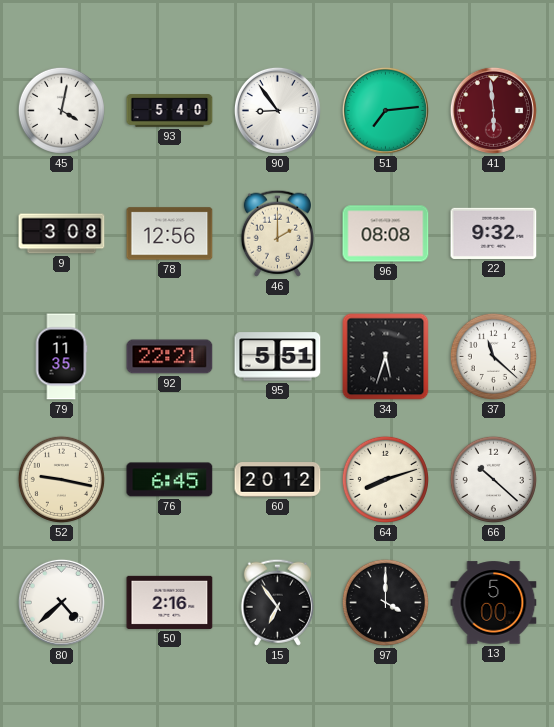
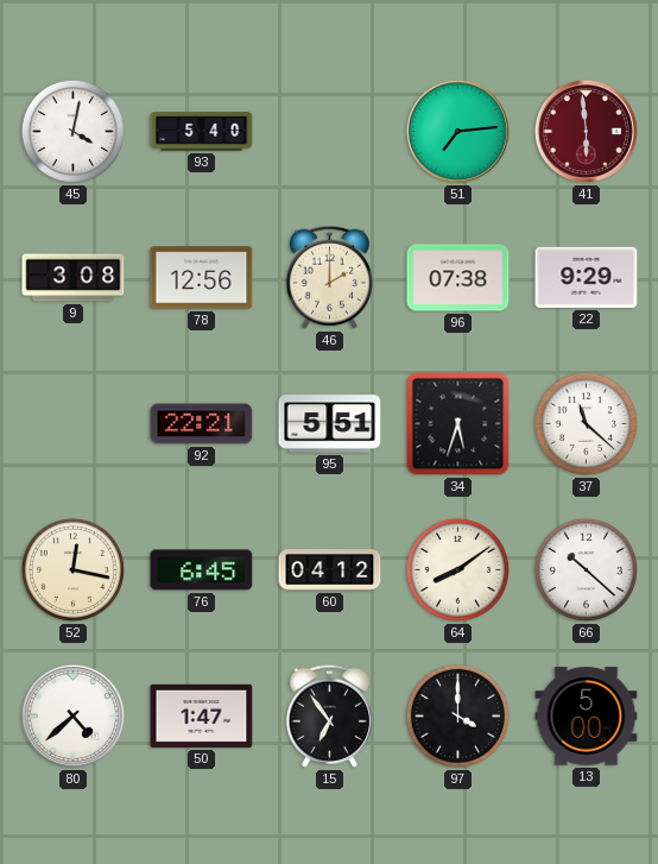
90: 8:54 -> none (277, 110)
96: 08:08 -> 07:38 (458, 278)
22: 9:32 -> 9:29 (587, 277)
79: 11:35 -> none (61, 357)
52: 9:17 -> 12:17 (72, 569)
60: 20:12 -> 04:12 (330, 570)
64: 8:12 -> 8:09 (457, 569)
50: 2:16 -> 1:47 (202, 715)
